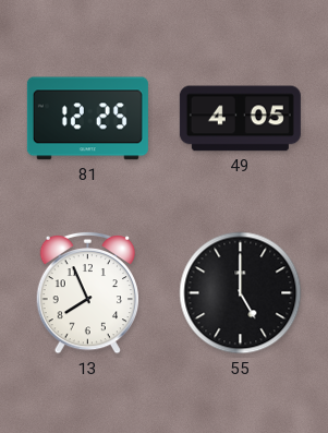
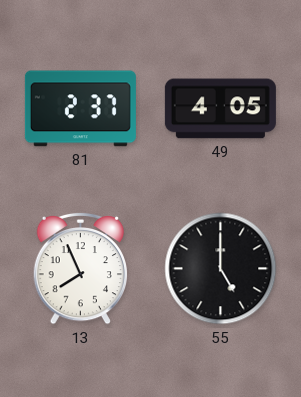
81: 12:25 -> 2:37 (80, 109)
